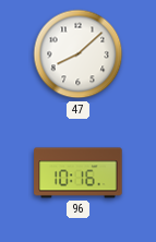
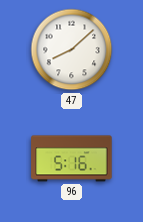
96: 10:16 -> 5:16 (72, 159)
